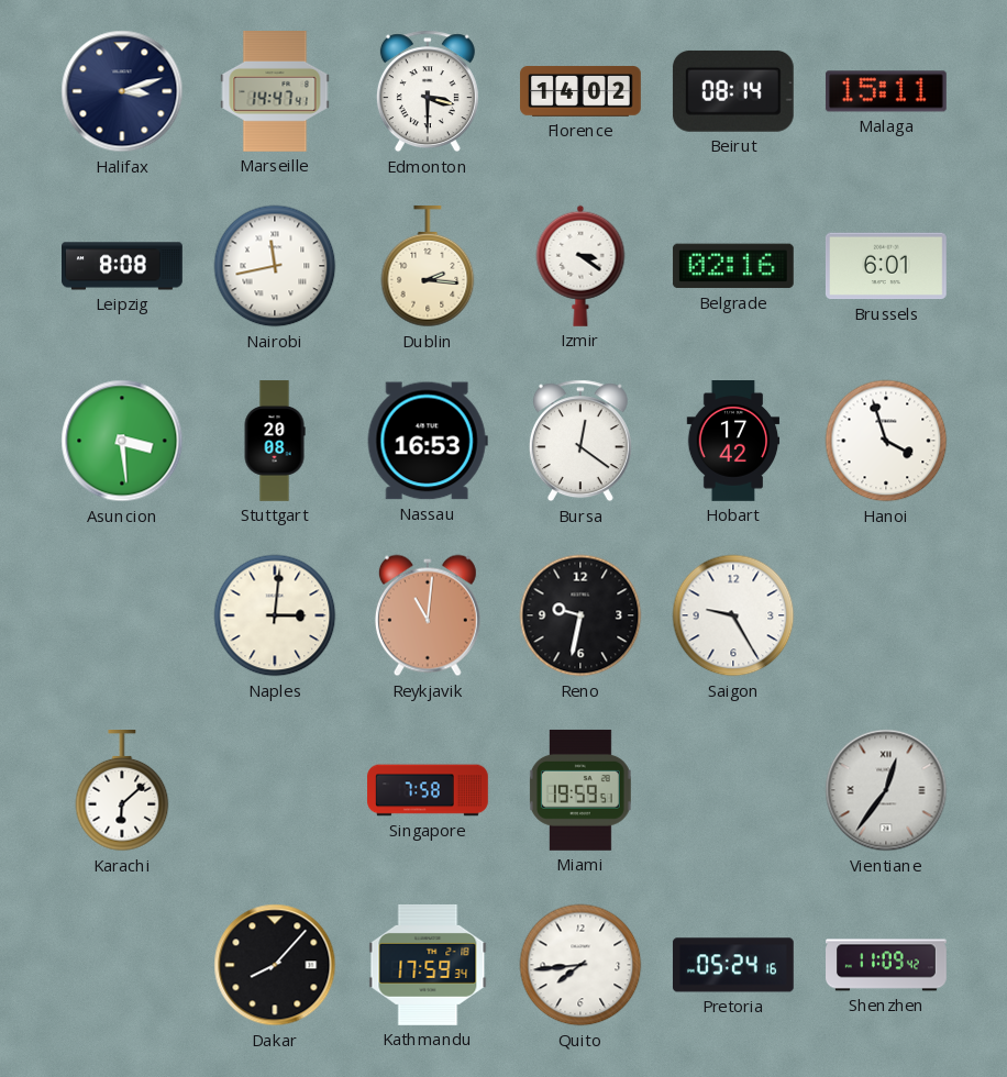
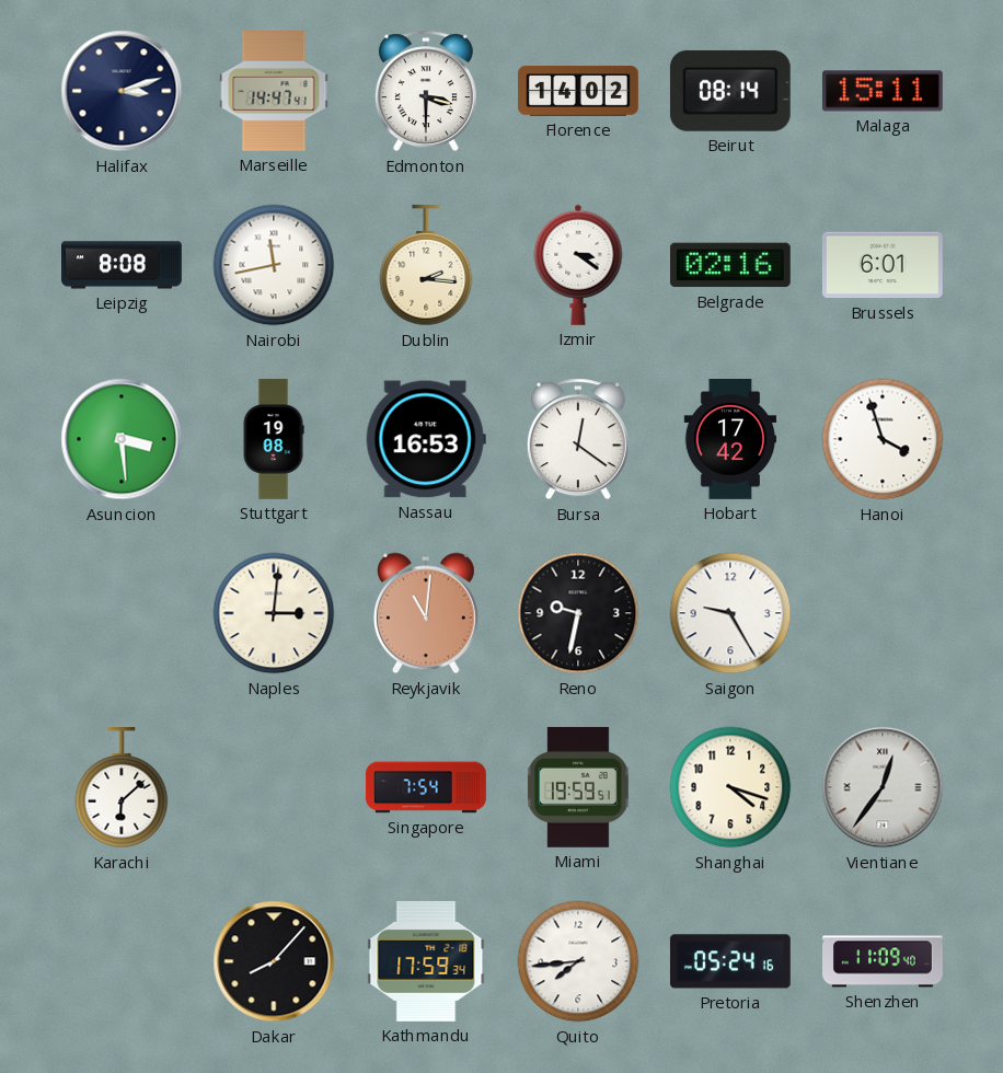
Stuttgart: 20:08 -> 19:08 (274, 439)
Singapore: 7:58 -> 7:54 (426, 787)
Shanghai: none -> 4:18 (730, 787)
Shenzhen: 11:09:42 -> 11:09:40 (884, 961)
